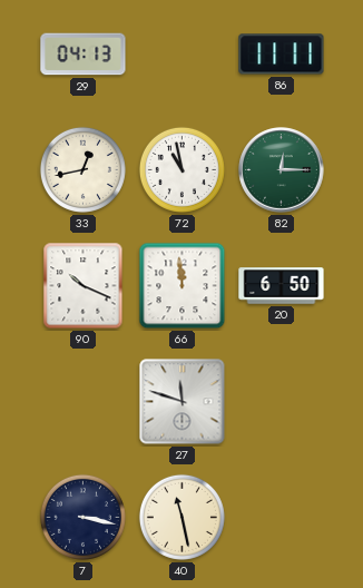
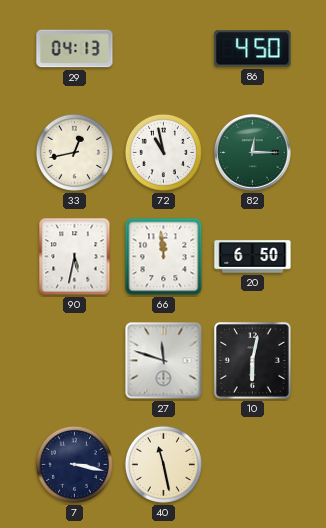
86: 11:11 -> 4:50 (253, 49)
90: 10:19 -> 5:32 (75, 257)
10: none -> 6:02 (252, 360)
